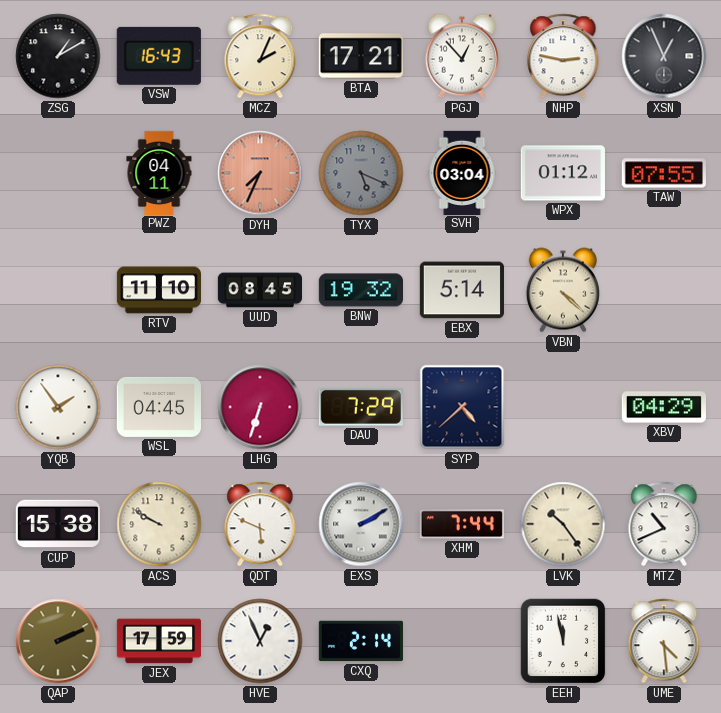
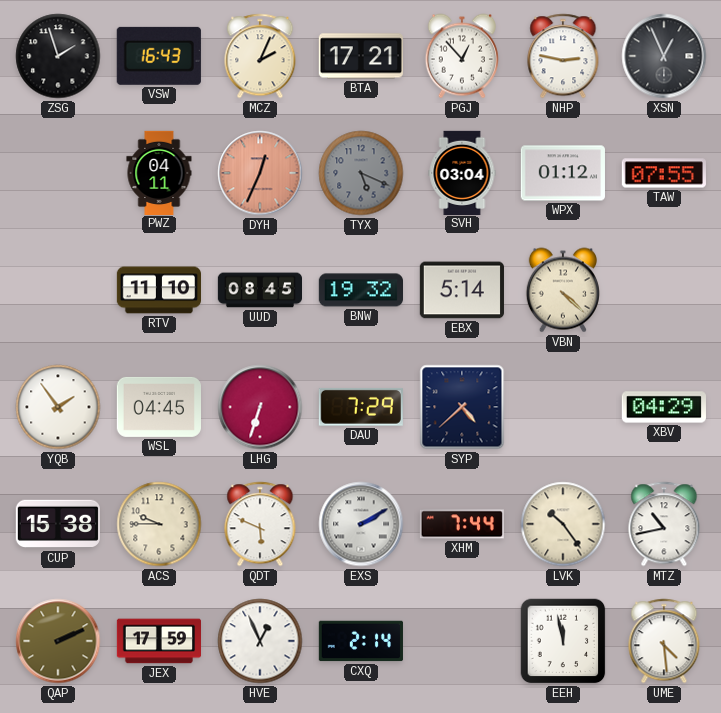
ZSG: 1:10 -> 1:57 (58, 56)
DYH: 7:34 -> 12:34 (260, 173)
ACS: 9:50 -> 9:45 (159, 524)
MTZ: 10:41 -> 10:43 (664, 524)
